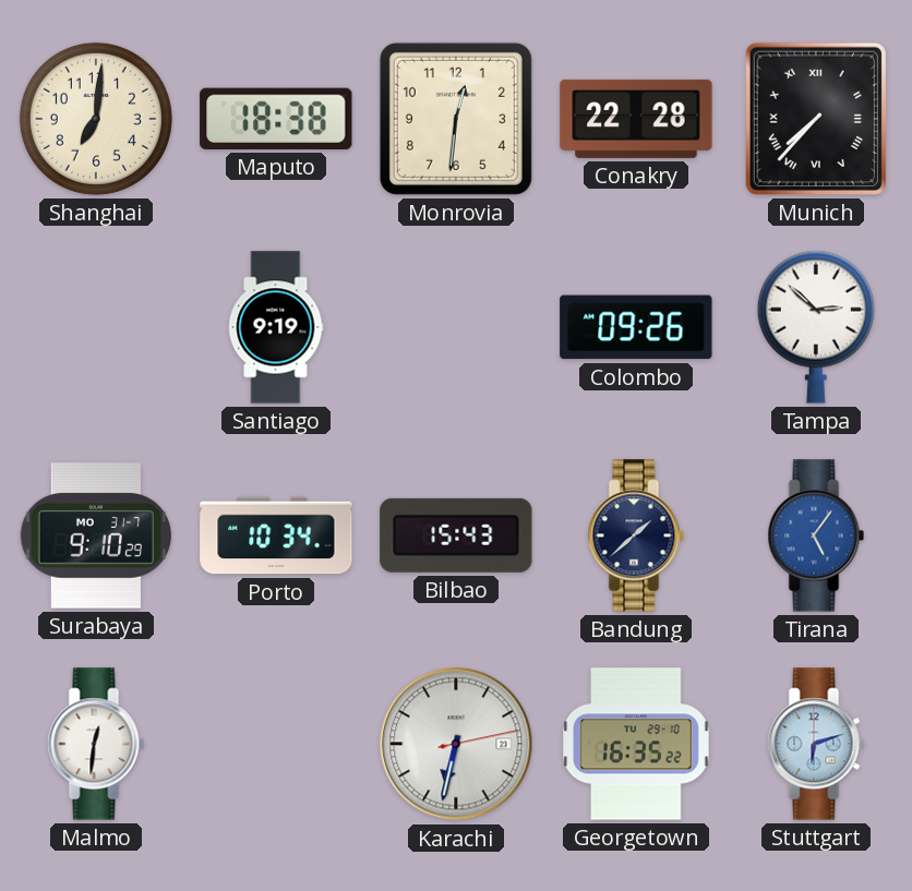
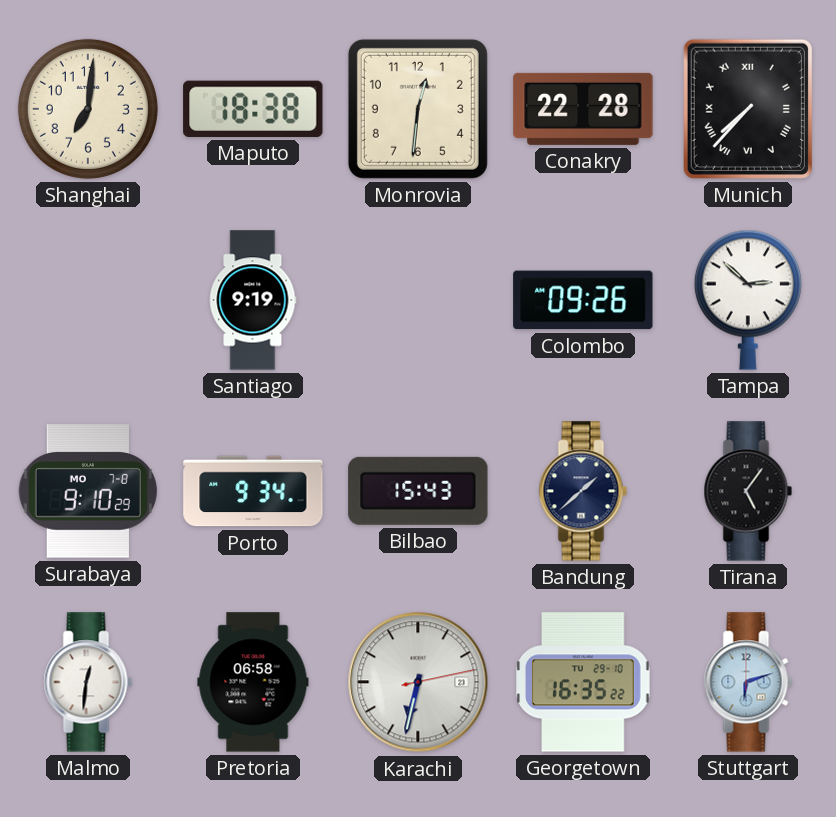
Surabaya date: MO 31-7 -> MO 7-8 (87, 491)
Porto: 10:34 -> 9:34 (253, 491)
Tirana dial: blue -> black (748, 491)
Pretoria: none -> 06:58 (253, 682)
